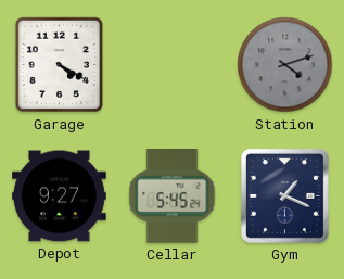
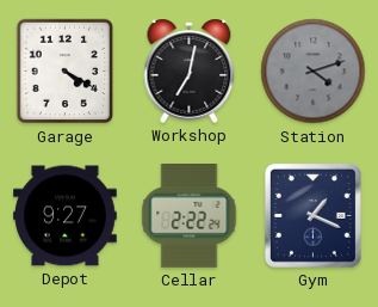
Workshop: none -> 7:02 (190, 70)
Cellar: 5:45 -> 2:22 (190, 216)
